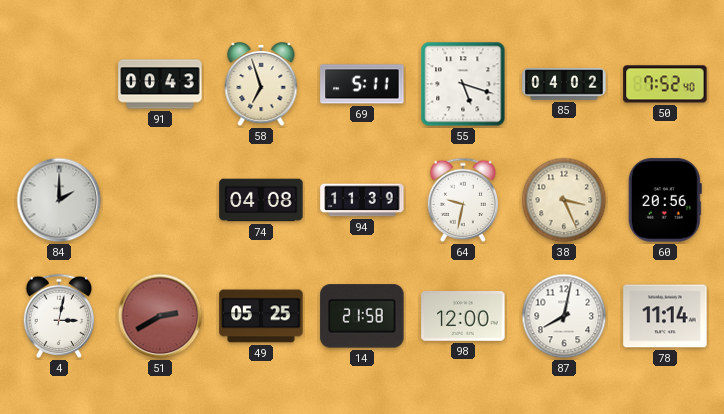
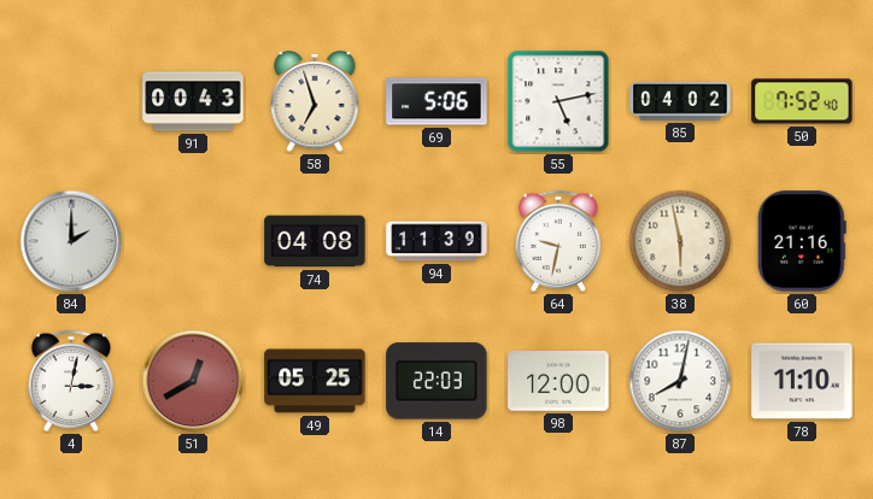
69: 5:11 -> 5:06 (436, 101)
55: 5:18 -> 5:13 (558, 101)
38: 3:26 -> 5:58 (680, 241)
60: 20:56 -> 21:16 (802, 241)
51: 2:40 -> 12:40 (193, 381)
14: 21:58 -> 22:03 (436, 381)
78: 11:14 -> 11:10 (802, 381)
